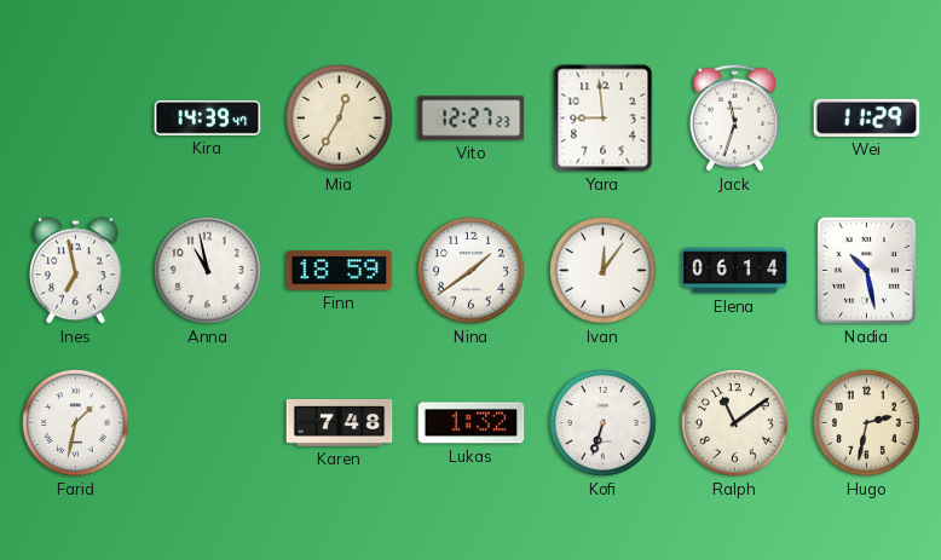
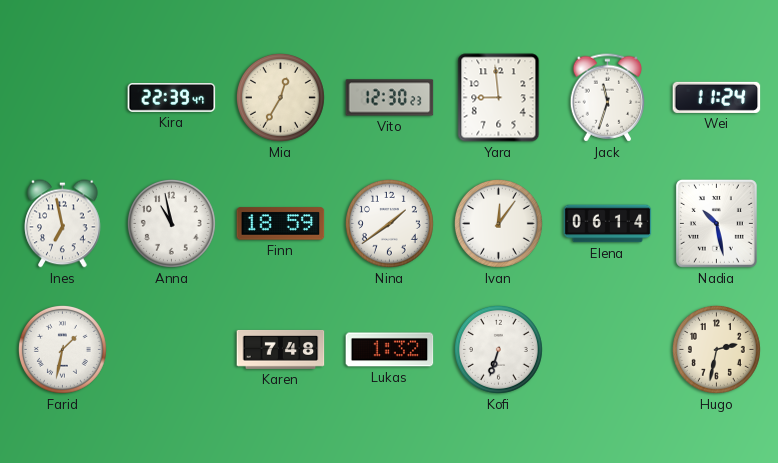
Kira: 14:39 -> 22:39 (172, 97)
Vito: 12:27 -> 12:30 (390, 98)
Wei: 11:29 -> 11:24 (717, 97)
Ralph: 11:09 -> none (734, 422)
